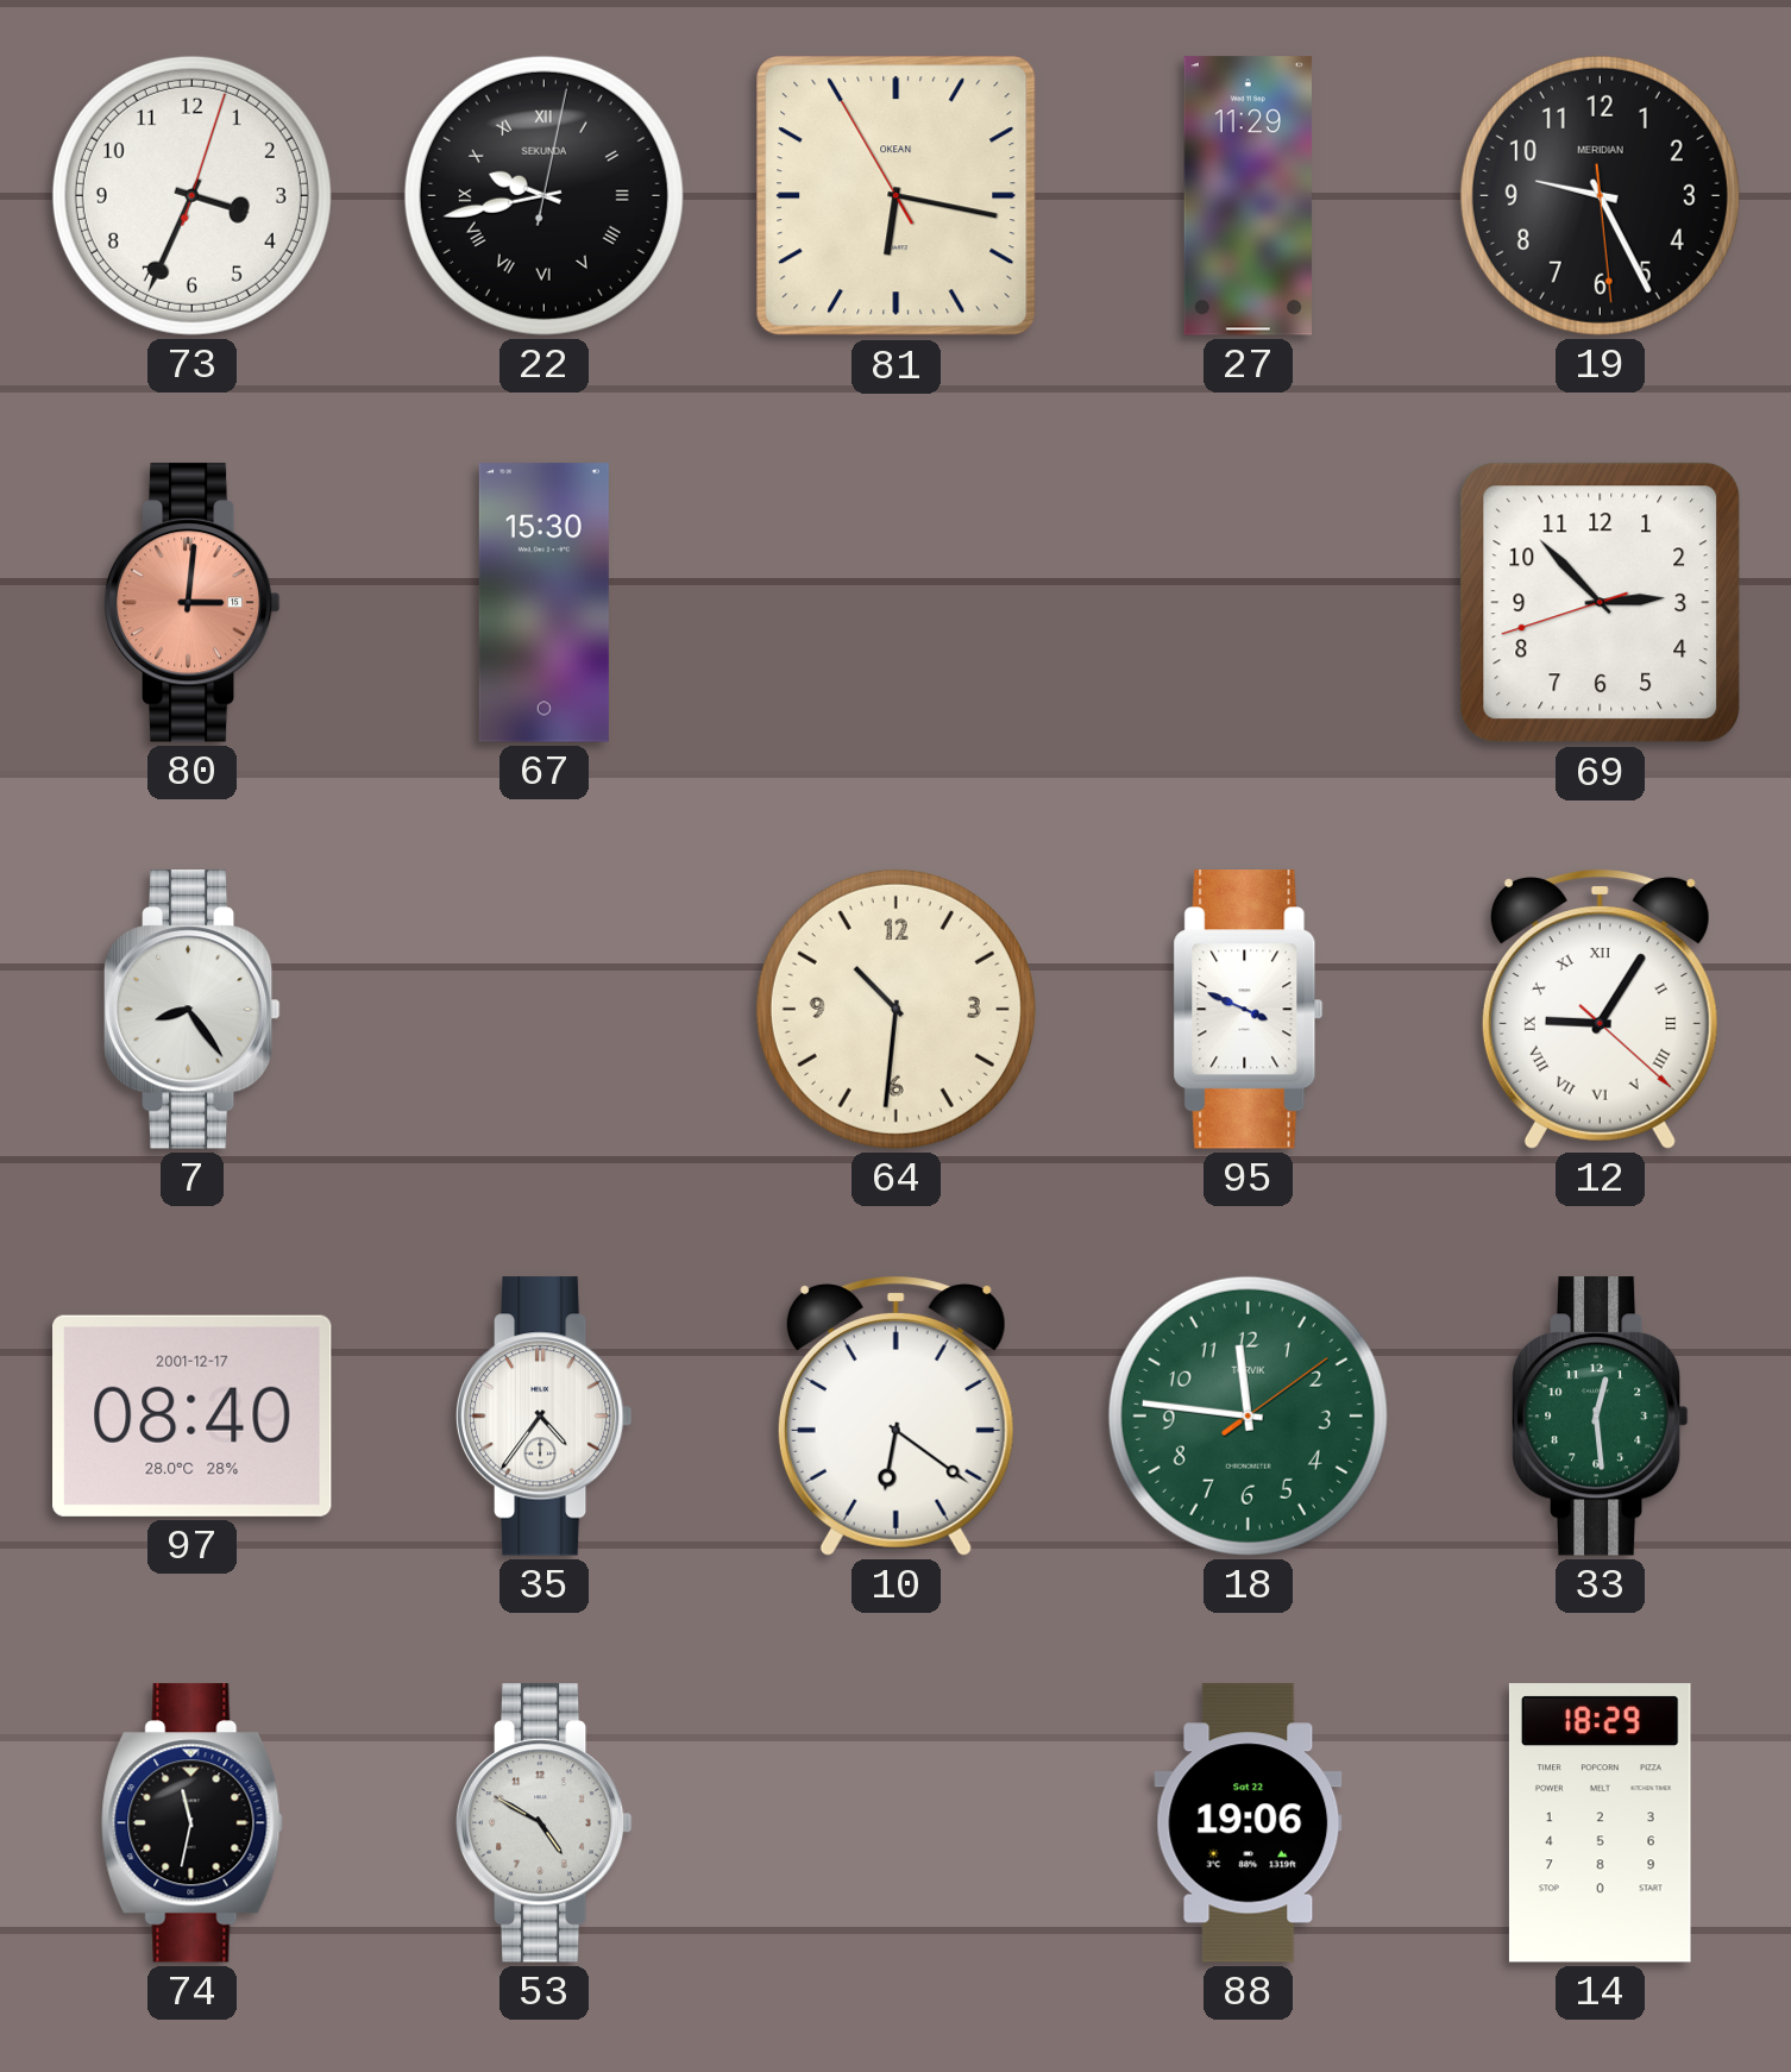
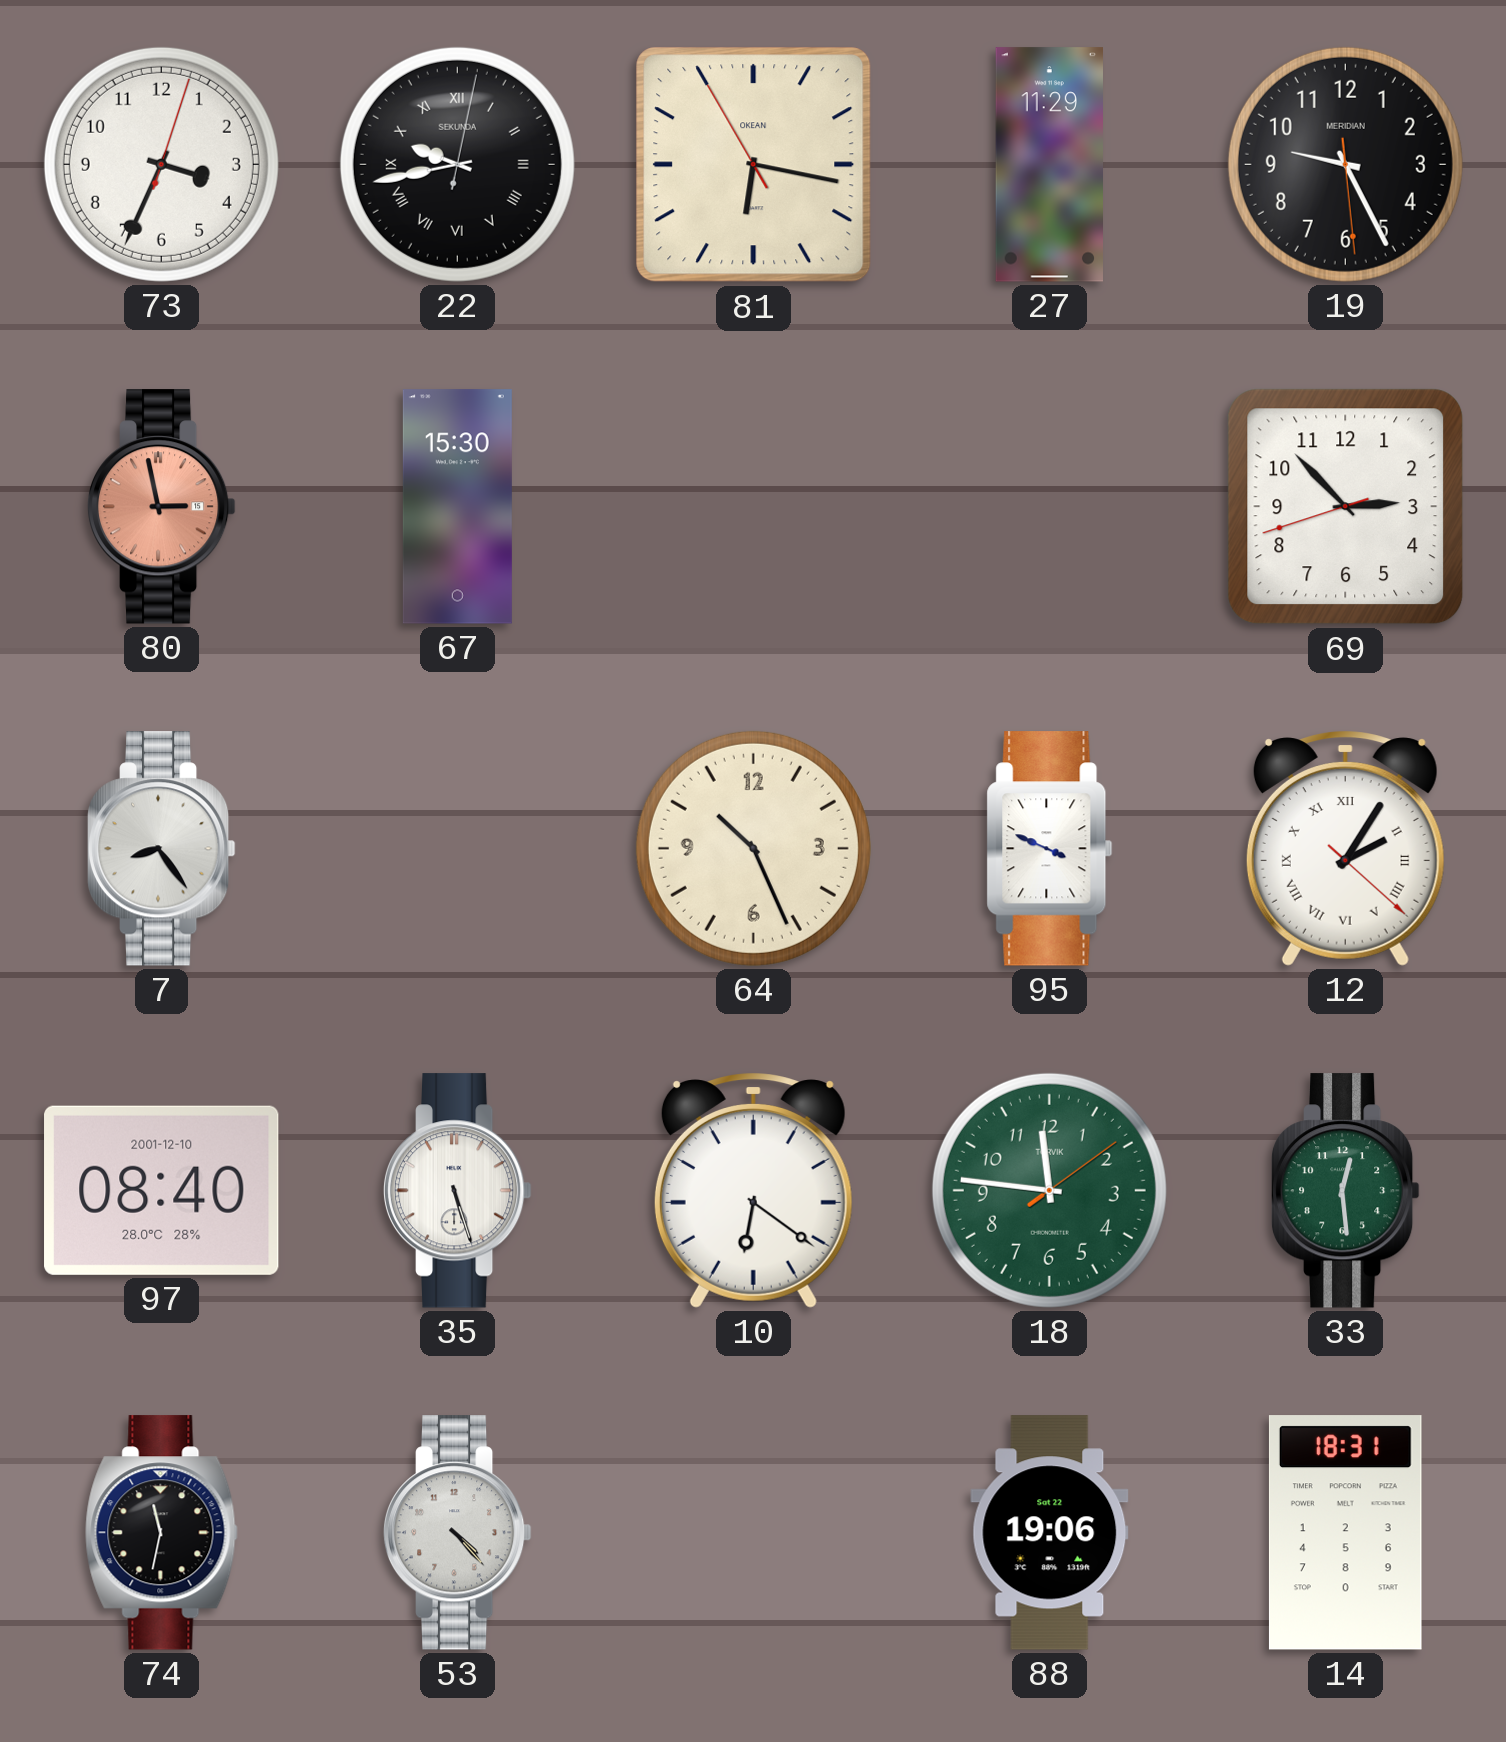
80: 3:01 -> 2:58 (161, 507)
64: 10:31 -> 10:26 (753, 848)
12: 9:05 -> 2:05 (1345, 848)
97 date: 2001-12-17 -> 2001-12-10 (162, 1190)
35: 4:36 -> 5:27 (457, 1191)
53: 4:50 -> 4:23 (457, 1533)
14: 18:29 -> 18:31 (1345, 1533)
